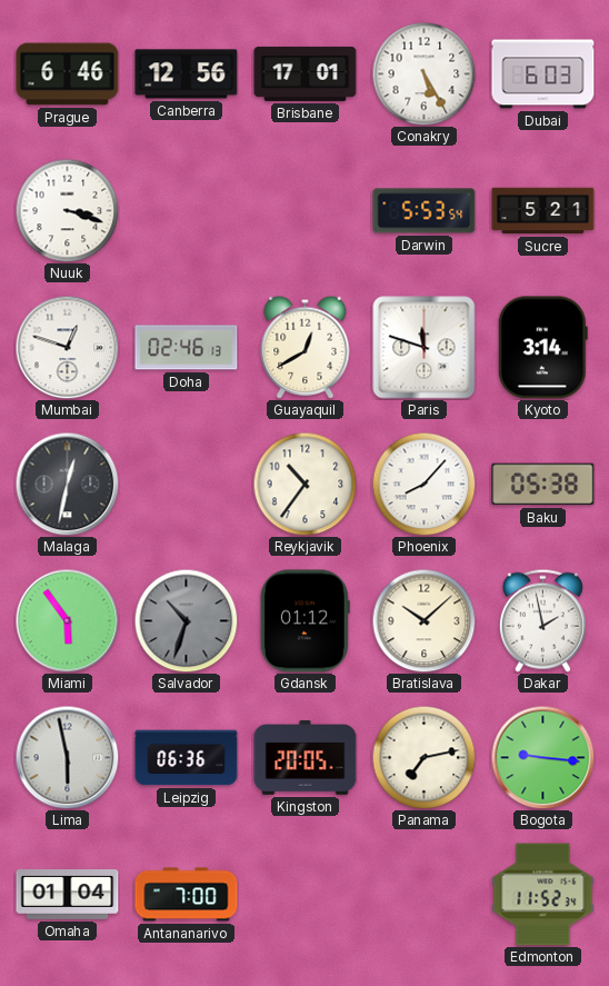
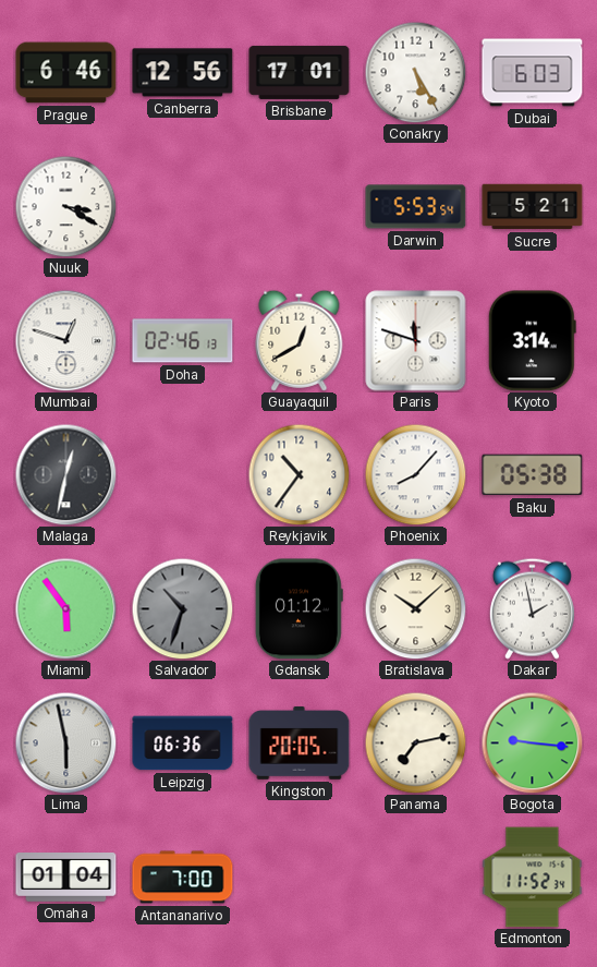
Nuuk: 3:18 -> 3:20 (65, 206)
